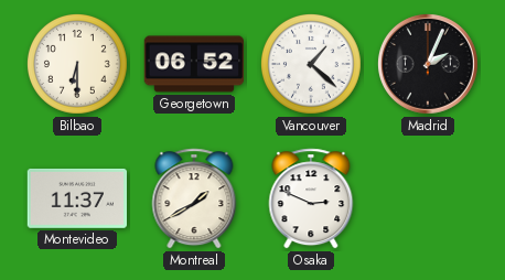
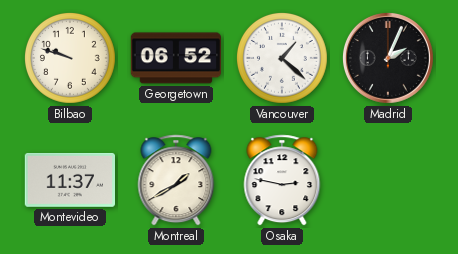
Bilbao: 6:30 -> 9:48 (70, 58)
Osaka: 2:49 -> 2:47 (282, 180)
